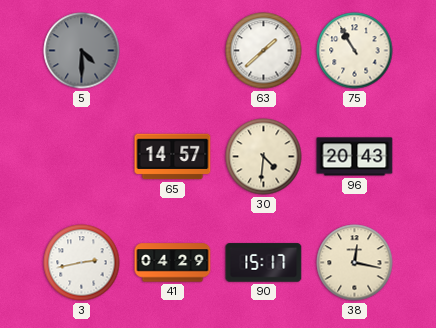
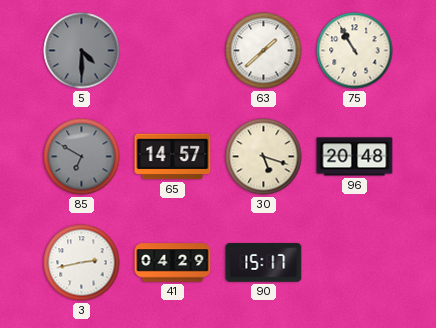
85: none -> 6:50 (82, 157)
30: 4:31 -> 5:18 (264, 157)
96: 20:43 -> 20:48 (355, 157)
38: 12:17 -> none (355, 263)
